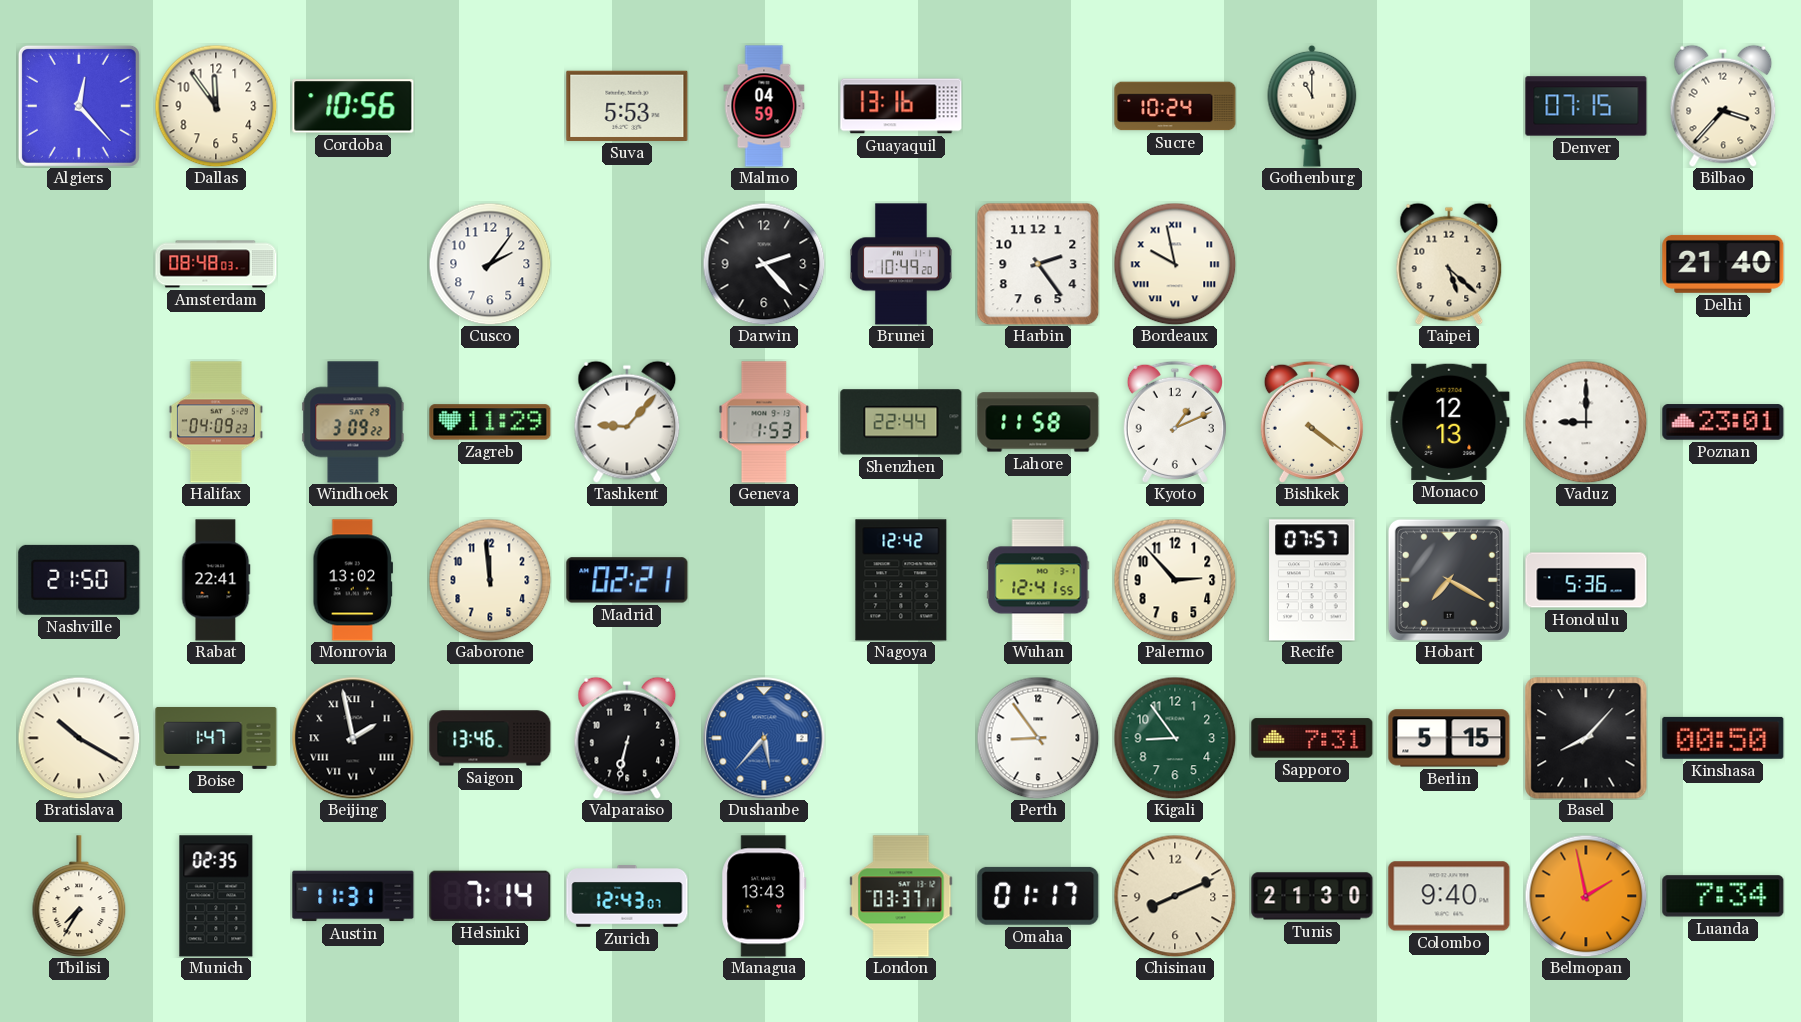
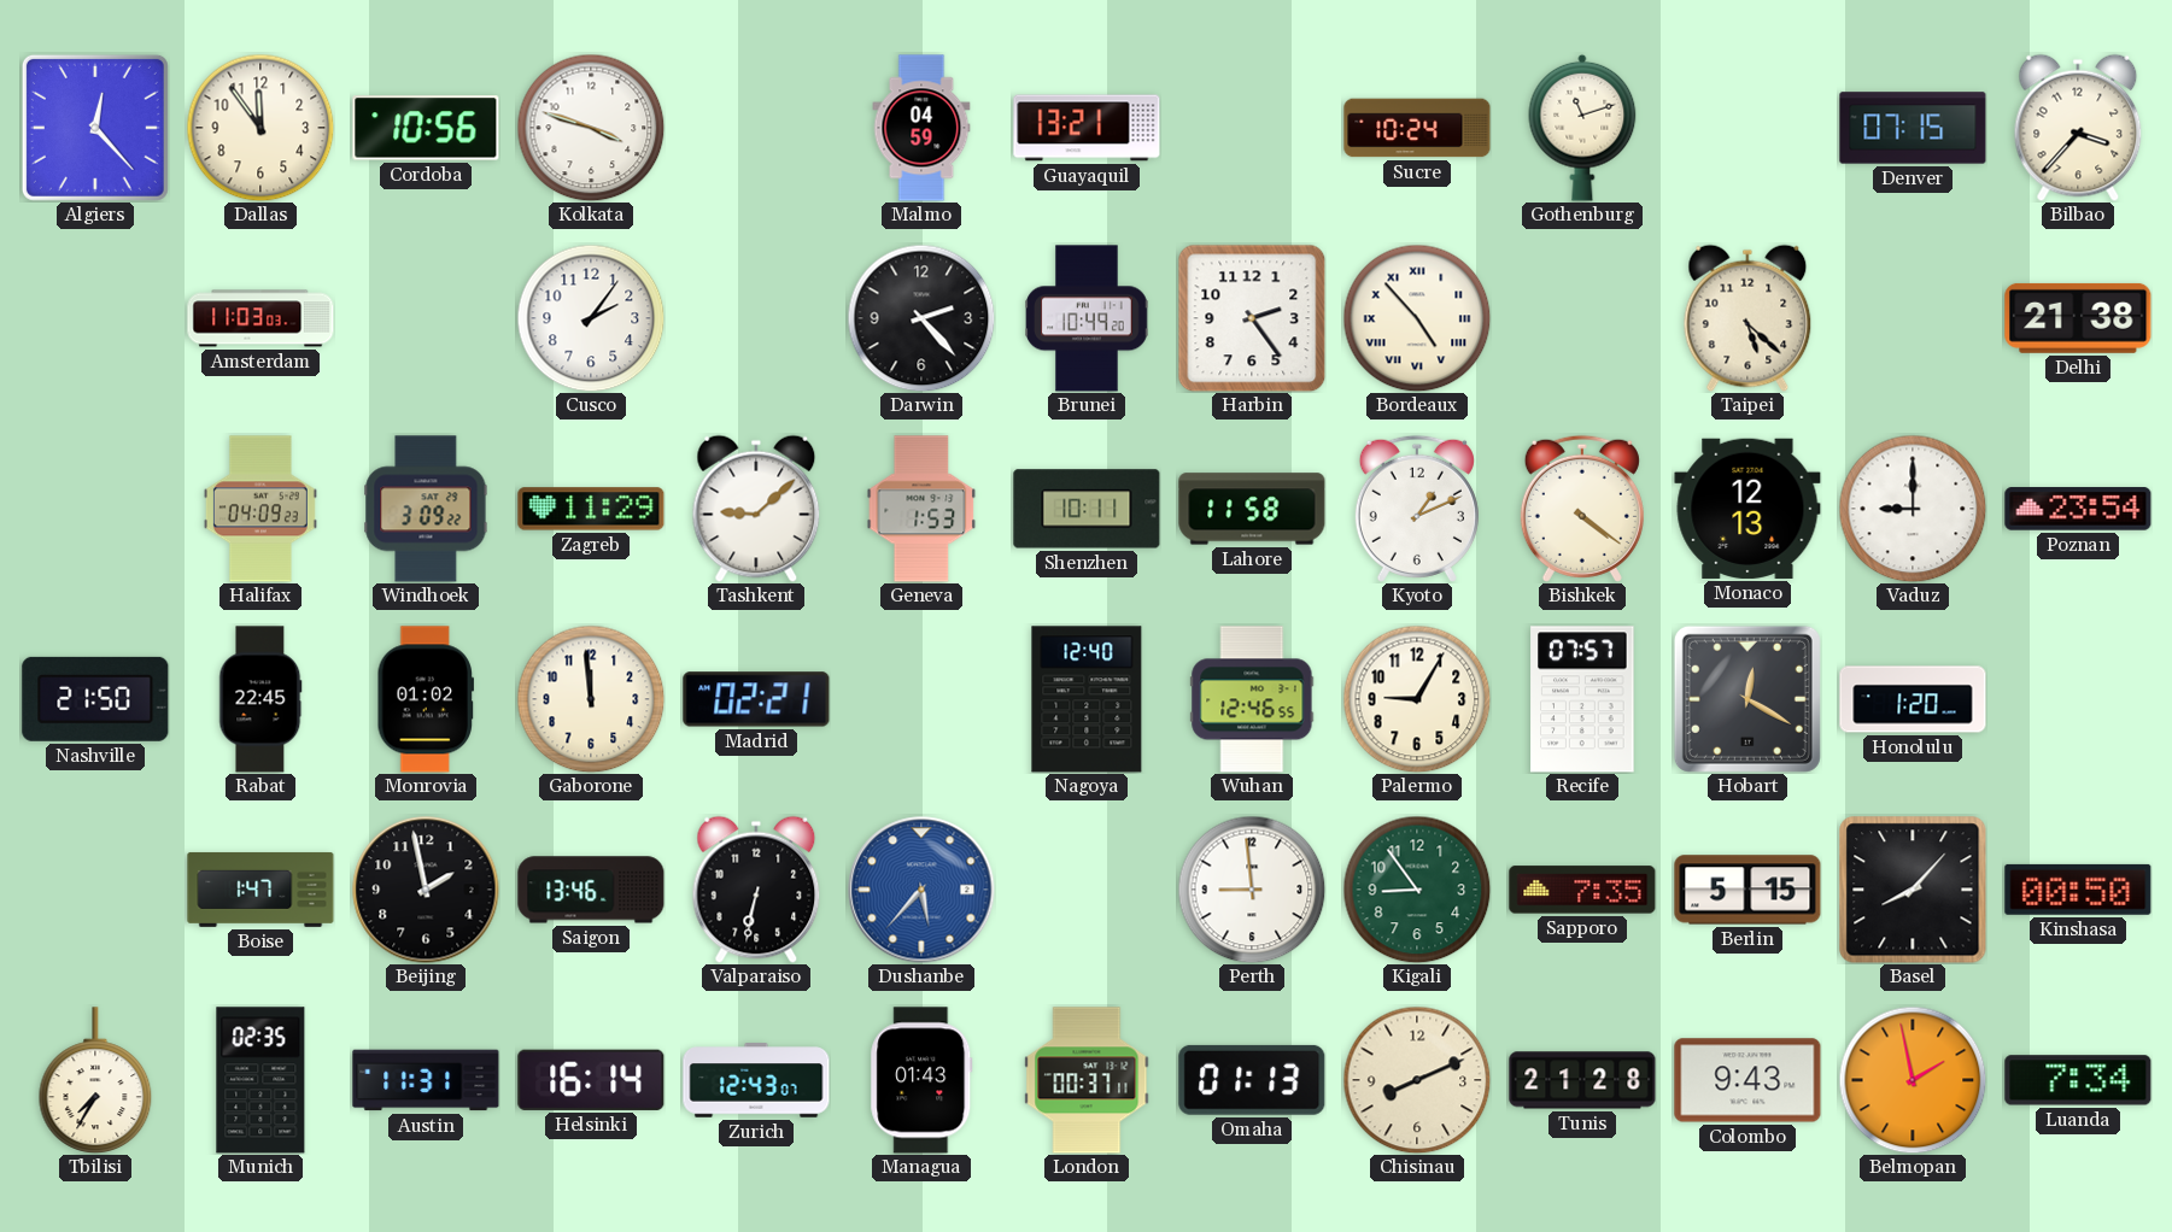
Kolkata: none -> 3:48 (591, 128)
Suva: 5:53 -> none (627, 106)
Guayaquil: 13:16 -> 13:21 (1087, 128)
Gothenburg: 11:00 -> 11:12 (1582, 128)
Amsterdam: 08:48 -> 11:03 (260, 318)
Bordeaux: 9:58 -> 4:53 (1417, 318)
Delhi: 21:40 -> 21:38 (2078, 318)
Tashkent: 9:07 -> 9:08 (756, 509)
Shenzhen: 22:44 -> 10:11 (1087, 509)
Poznan: 23:01 -> 23:54 (2078, 509)
Rabat: 22:41 -> 22:45 (260, 699)
Monrovia: 13:02 -> 01:02 (425, 699)
Nagoya: 12:42 -> 12:40 (1087, 699)
Wuhan: 12:41 -> 12:46 (1252, 699)
Palermo: 2:53 -> 9:05 (1417, 699)
Hobart: 7:20 -> 12:20 (1747, 699)
Honolulu: 5:36 -> 1:20 (1913, 699)
Bratislava: 10:20 -> none (79, 738)
Beijing numerals: Roman -> Arabic (426, 890)
Perth: 8:54 -> 8:59 (1252, 890)
Sapporo: 7:31 -> 7:35 (1582, 890)
Helsinki: 7:14 -> 16:14 (591, 1080)
Managua: 13:43 -> 01:43 (921, 1080)
London: 03:37 -> 00:37 (1087, 1080)
Omaha: 01:17 -> 01:13 (1252, 1080)
Tunis: 21:30 -> 21:28 (1582, 1080)
Colombo: 9:40 -> 9:43 (1747, 1080)
